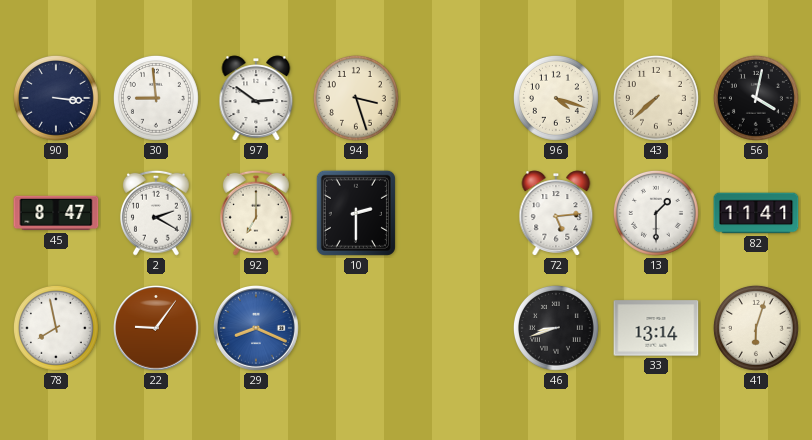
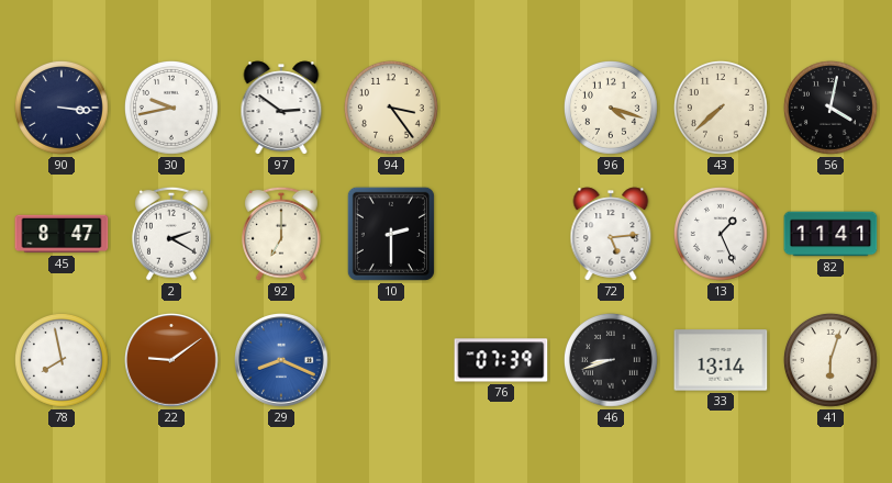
30: 8:59 -> 9:43 (171, 108)
94: 3:27 -> 3:24 (391, 108)
13: 1:30 -> 1:26 (721, 234)
22: 9:06 -> 9:09 (172, 361)
76: none -> 07:39 (501, 360)
